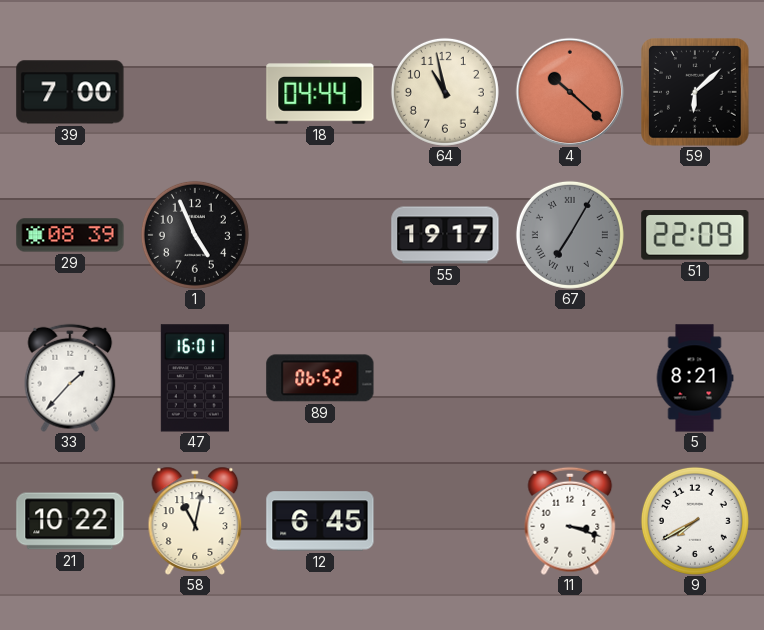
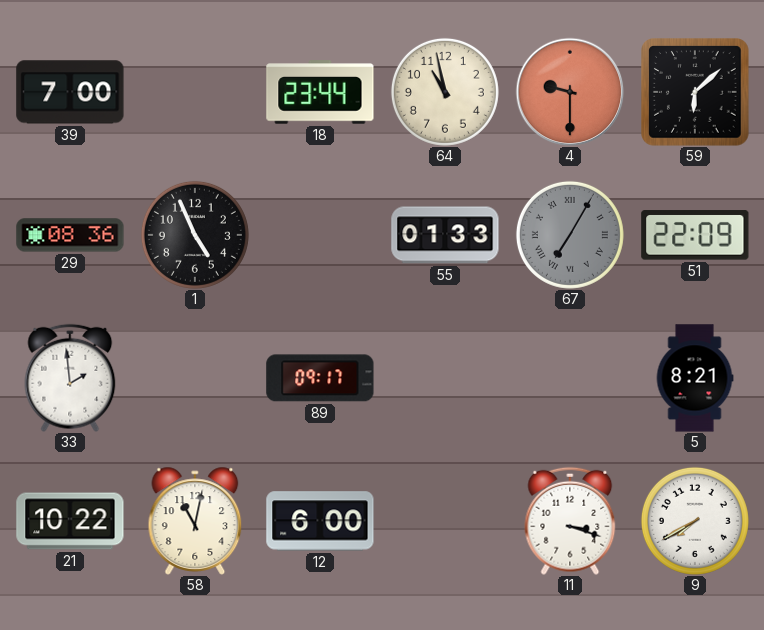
18: 04:44 -> 23:44 (320, 92)
4: 10:22 -> 9:30 (570, 92)
29: 08:39 -> 08:36 (70, 235)
55: 19:17 -> 01:33 (445, 235)
33: 1:37 -> 1:59 (70, 378)
47: 16:01 -> none (195, 378)
89: 06:52 -> 09:17 (320, 378)
12: 6:45 -> 6:00 (320, 521)
